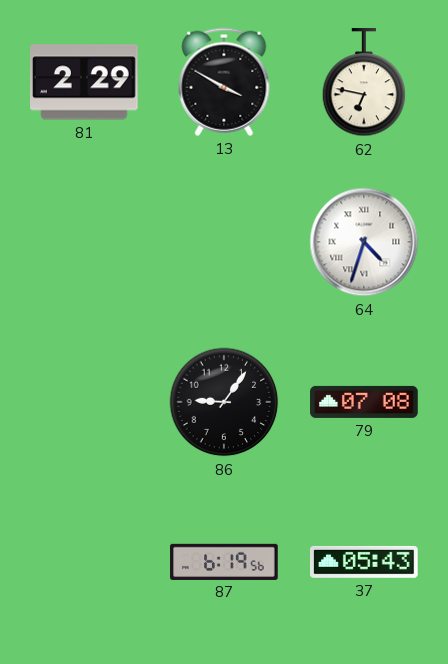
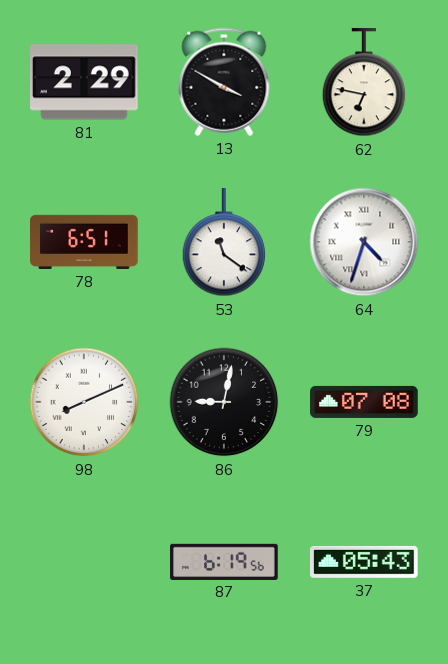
78: none -> 6:51 (84, 242)
53: none -> 11:21 (224, 243)
98: none -> 8:11 (84, 402)
86: 9:06 -> 9:02 (224, 402)
